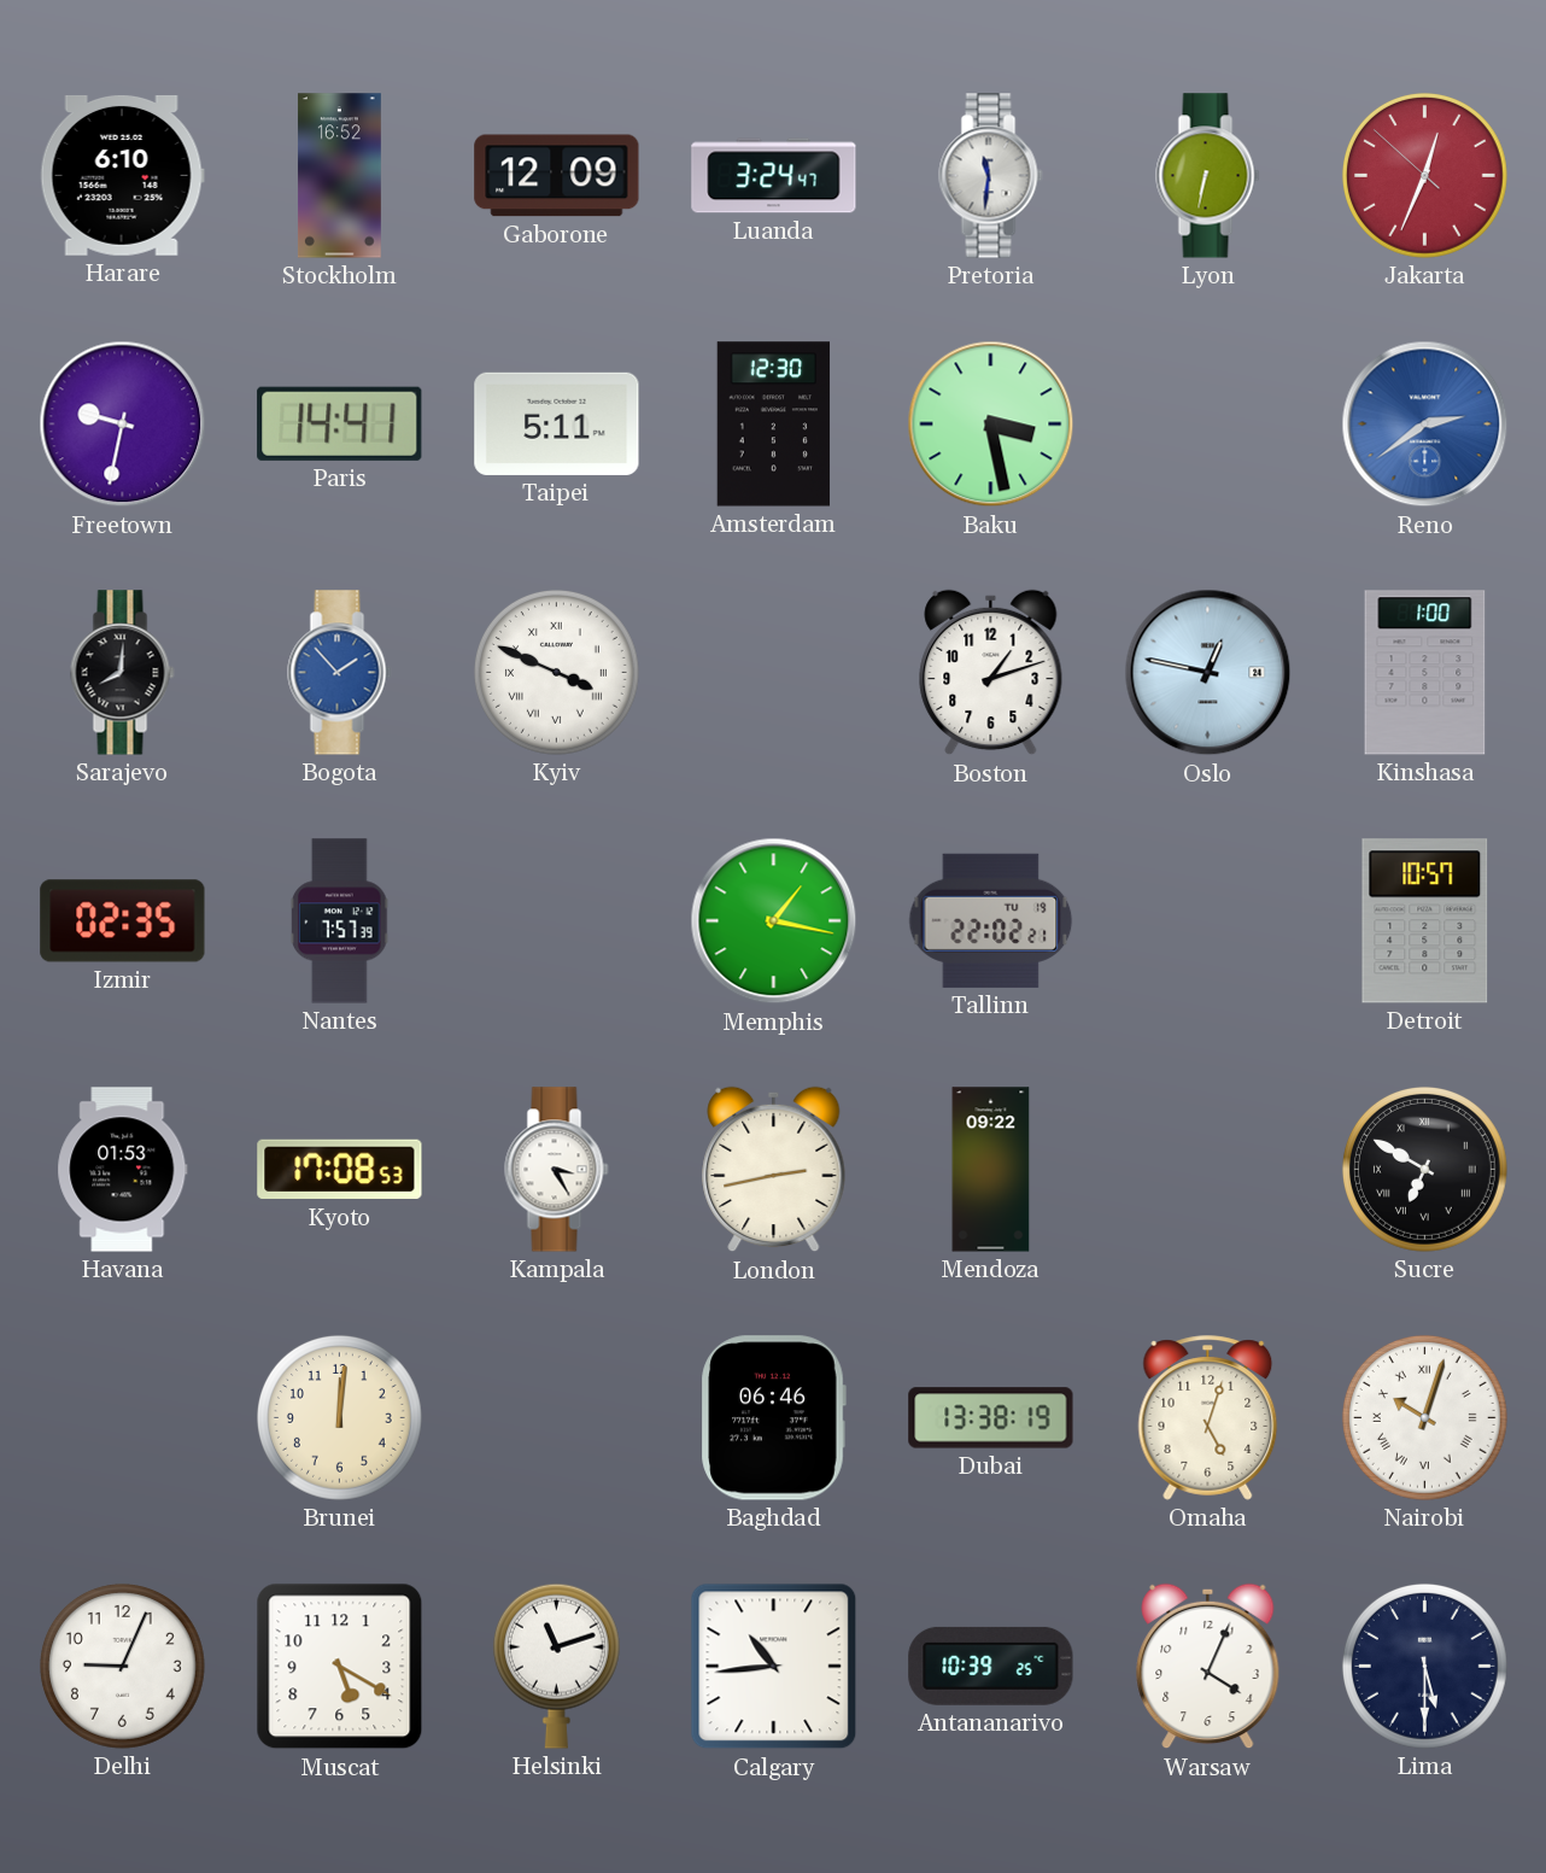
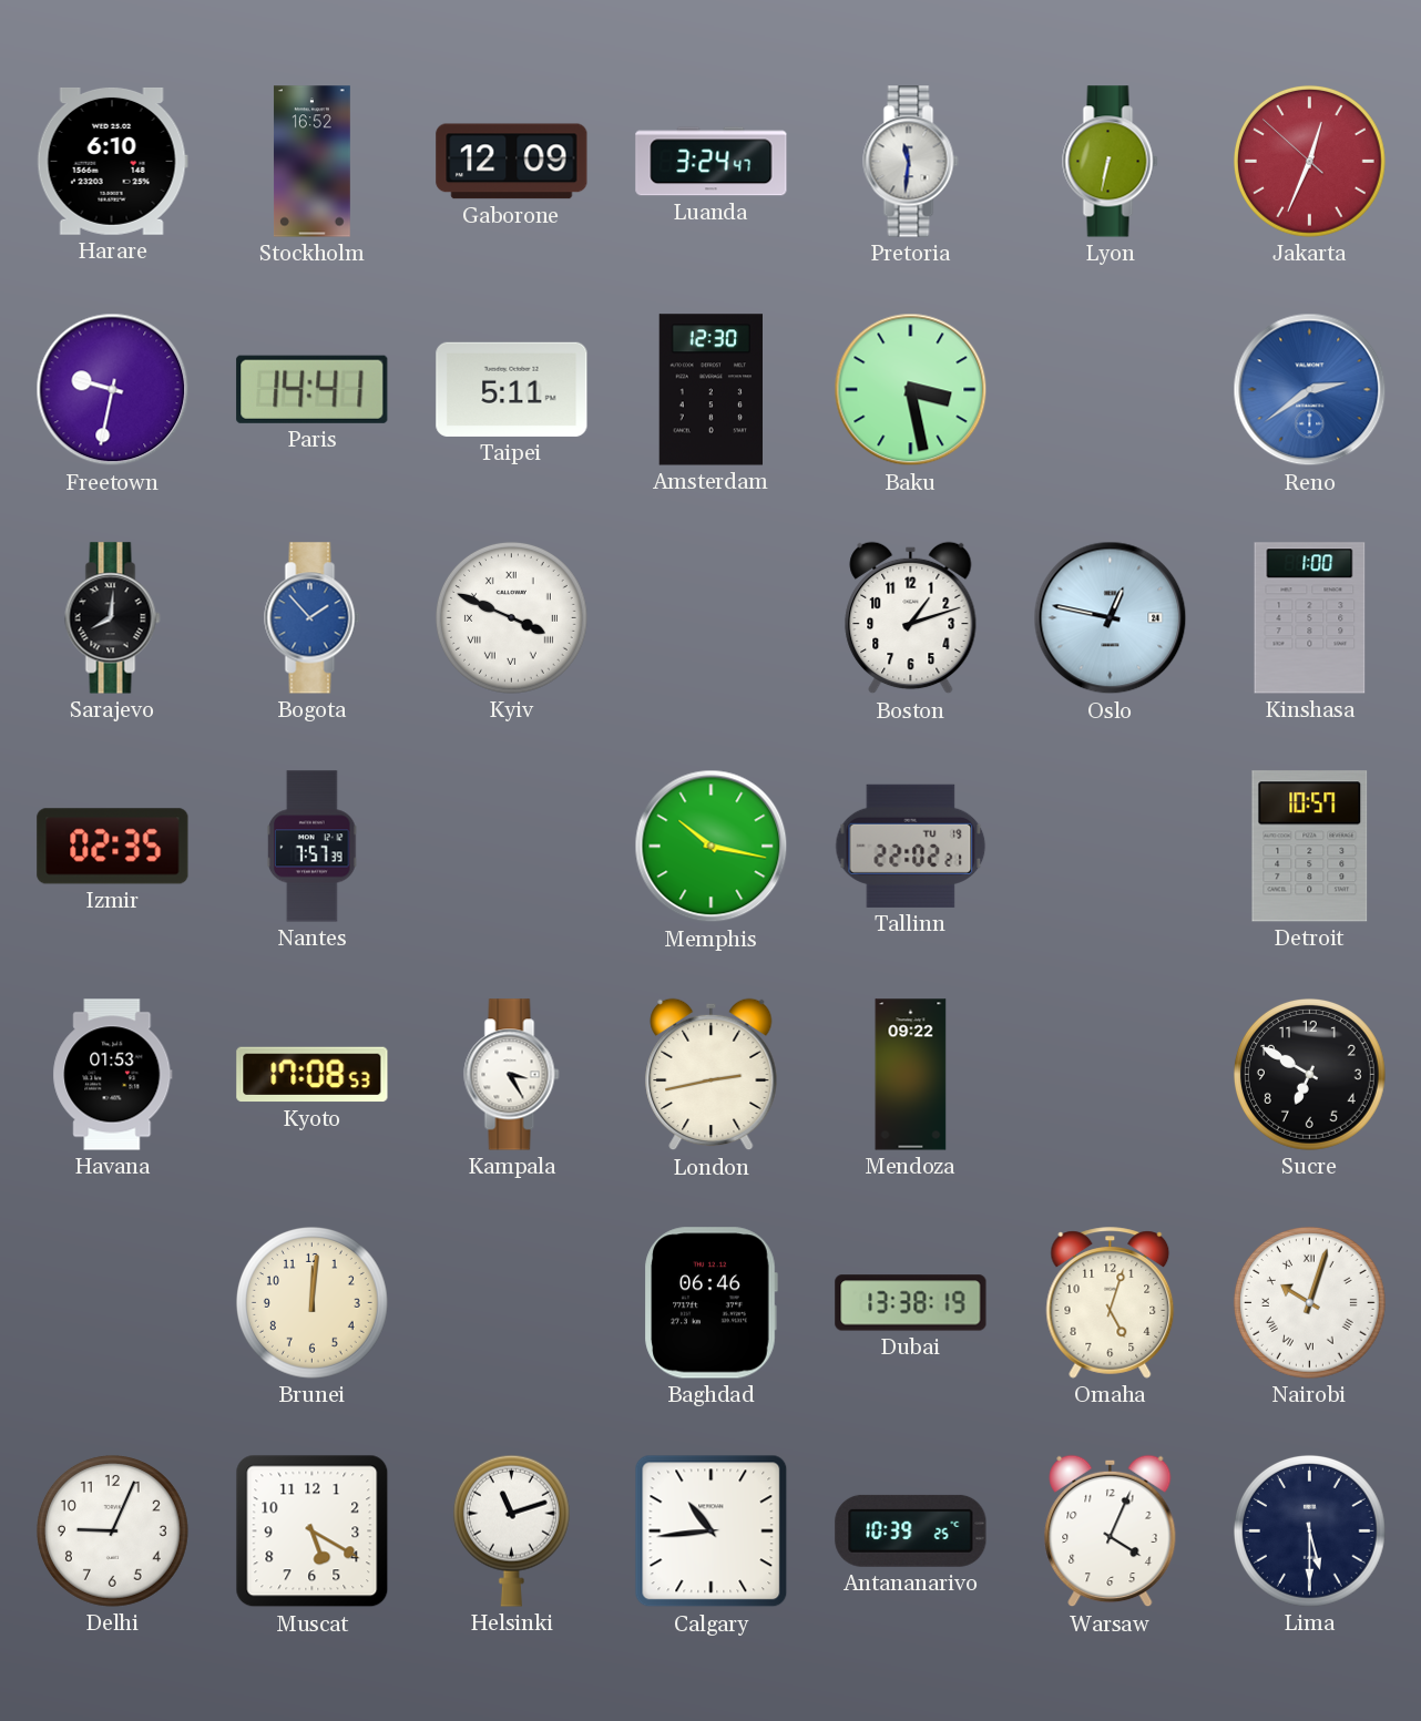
Memphis: 1:17 -> 10:17 (712, 847)
Sucre numerals: Roman -> Arabic (1309, 1074)
